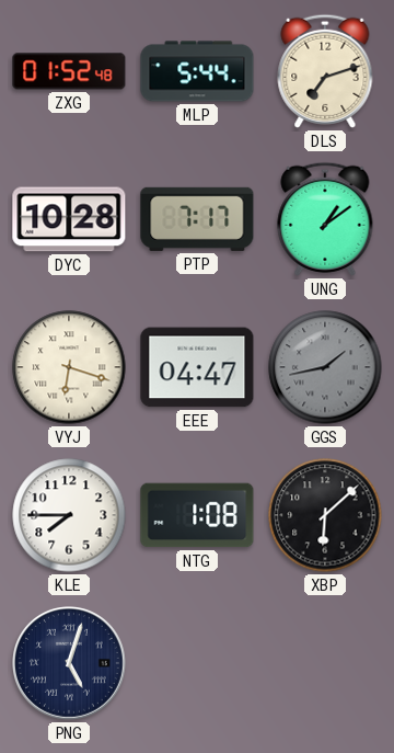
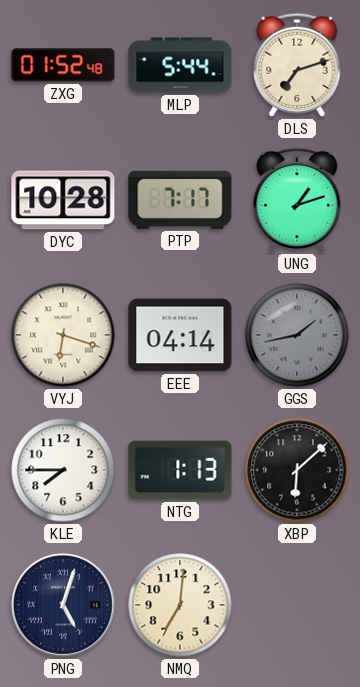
UNG: 1:09 -> 1:12 (297, 200)
EEE: 04:47 -> 04:14 (180, 335)
NTG: 1:08 -> 1:13 (180, 470)
NMQ: none -> 7:01 (180, 605)
